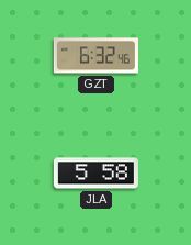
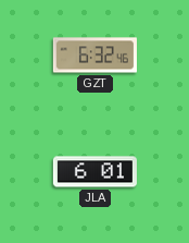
JLA: 5:58 -> 6:01 (94, 172)
